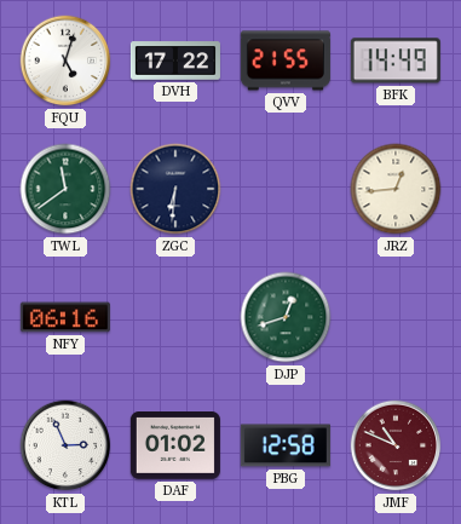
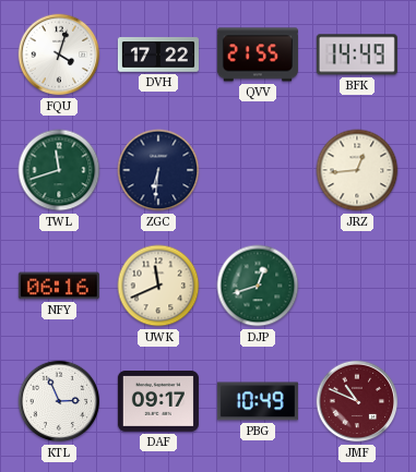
FQU: 5:03 -> 4:03 (59, 55)
TWL: 11:39 -> 11:42 (59, 170)
UWK: none -> 11:41 (158, 286)
DAF: 01:02 -> 09:17 (158, 402)
PBG: 12:58 -> 10:49 (258, 401)
